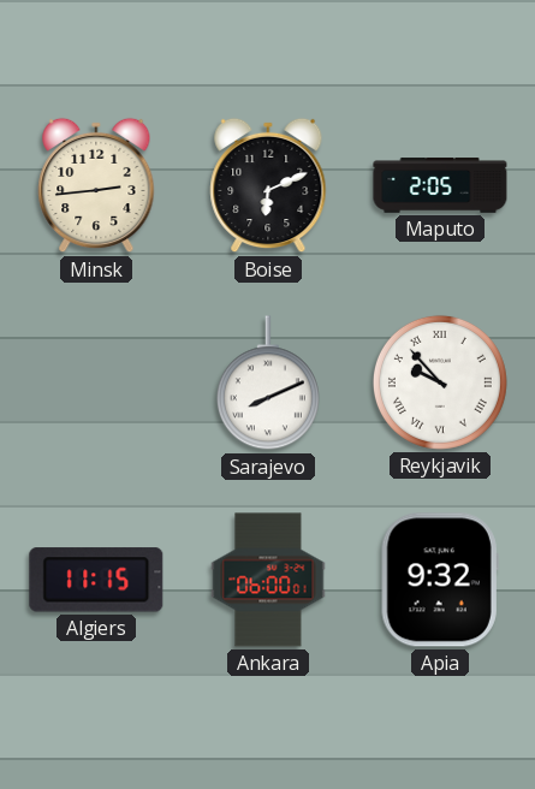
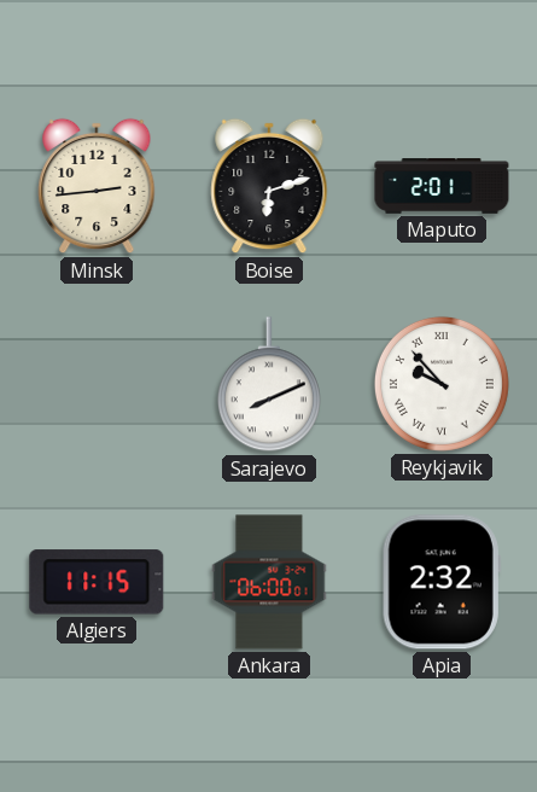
Boise: 6:11 -> 6:12 (269, 186)
Maputo: 2:05 -> 2:01 (442, 186)
Apia: 9:32 -> 2:32 (442, 582)
